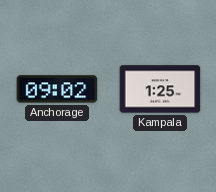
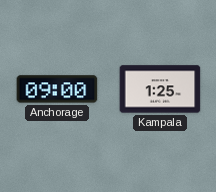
Anchorage: 09:02 -> 09:00 (57, 89)
